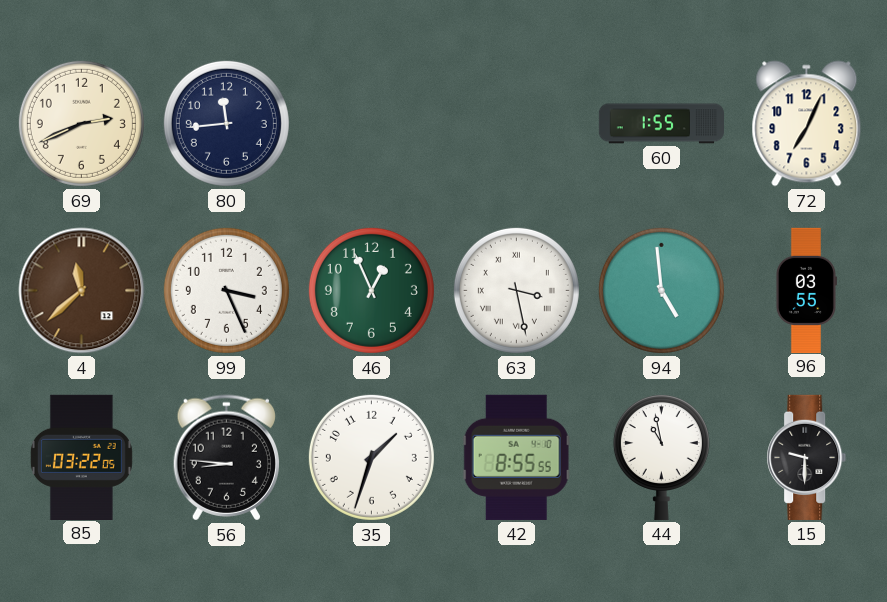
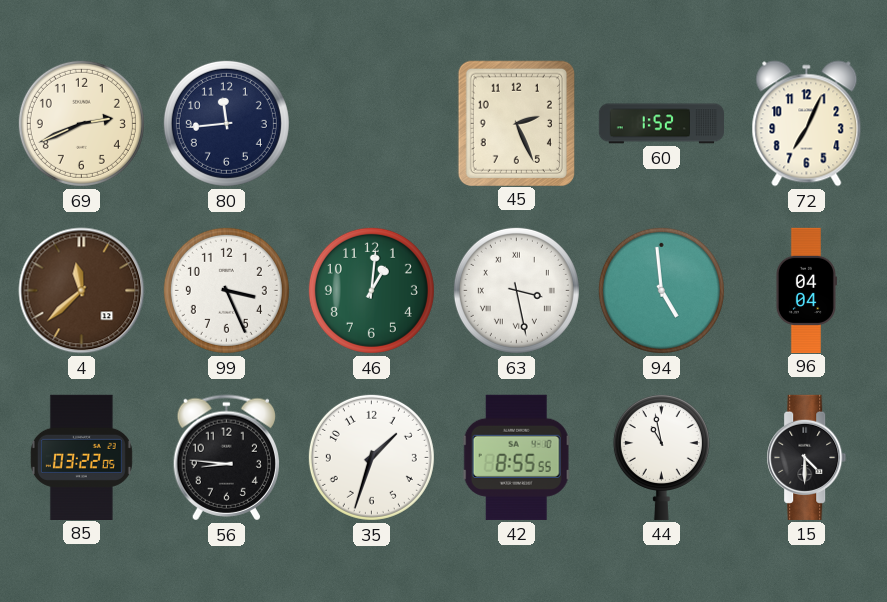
45: none -> 2:26 (516, 123)
60: 1:55 -> 1:52 (661, 124)
46: 12:56 -> 1:01 (371, 290)
96: 03:55 -> 04:04 (806, 290)
15: 9:30 -> 4:30 (807, 457)
